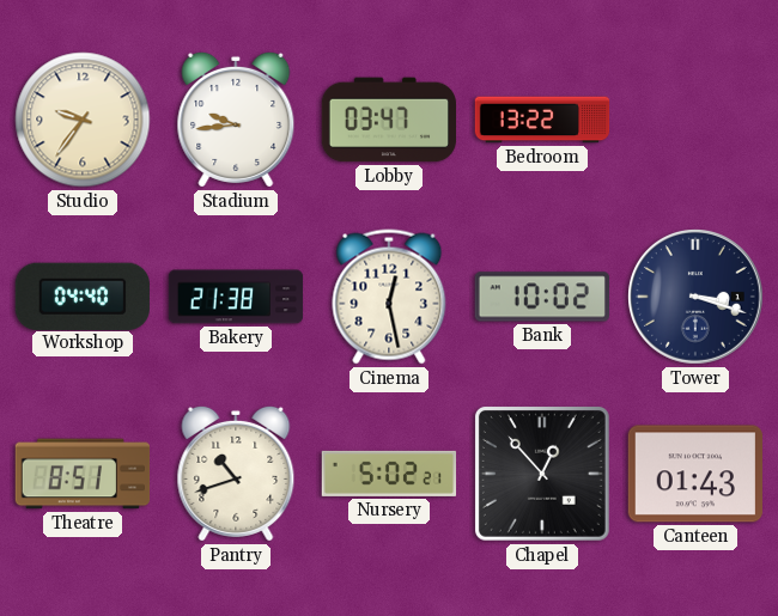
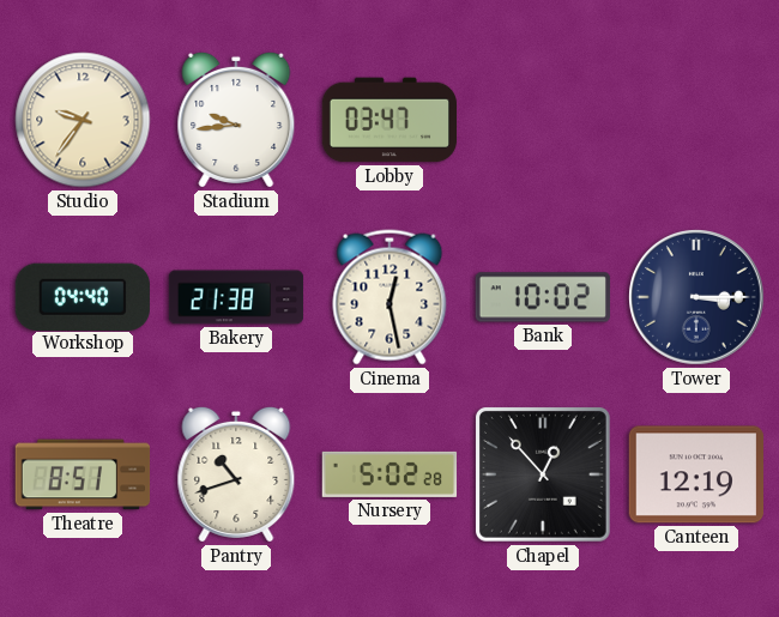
Bedroom: 13:22 -> none (542, 120)
Tower: 3:18 -> 3:15 (698, 298)
Nursery: 5:02:21 -> 5:02:28 (389, 474)
Canteen: 01:43 -> 12:19 (695, 474)
